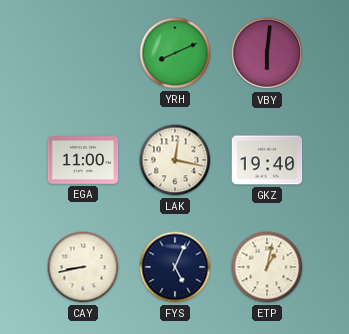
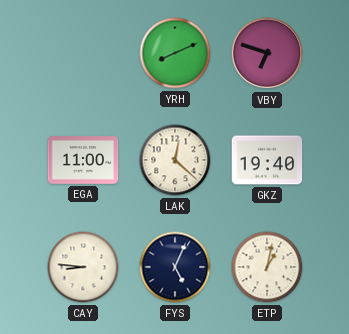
VBY: 6:01 -> 6:48 (267, 53)
LAK: 12:17 -> 12:22 (175, 160)
CAY: 8:43 -> 8:46 (83, 267)
